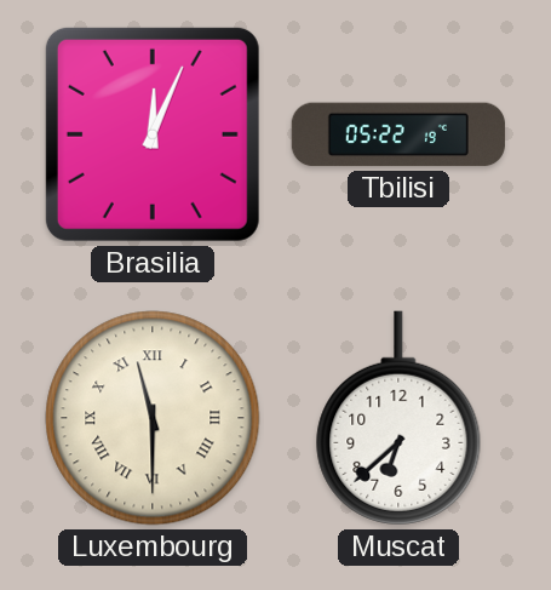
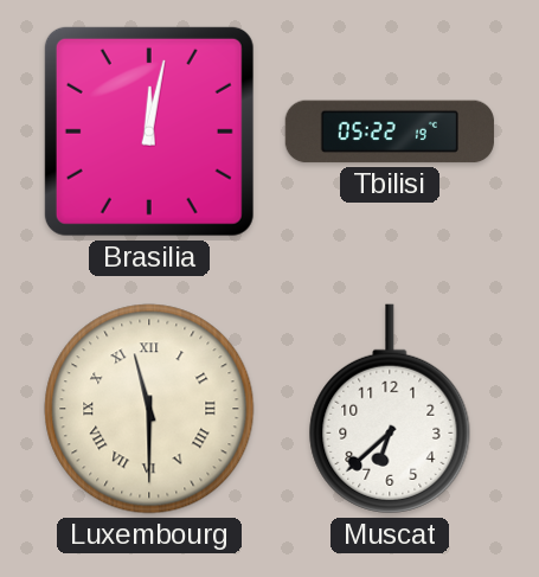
Brasilia: 12:04 -> 12:02 (149, 132)
